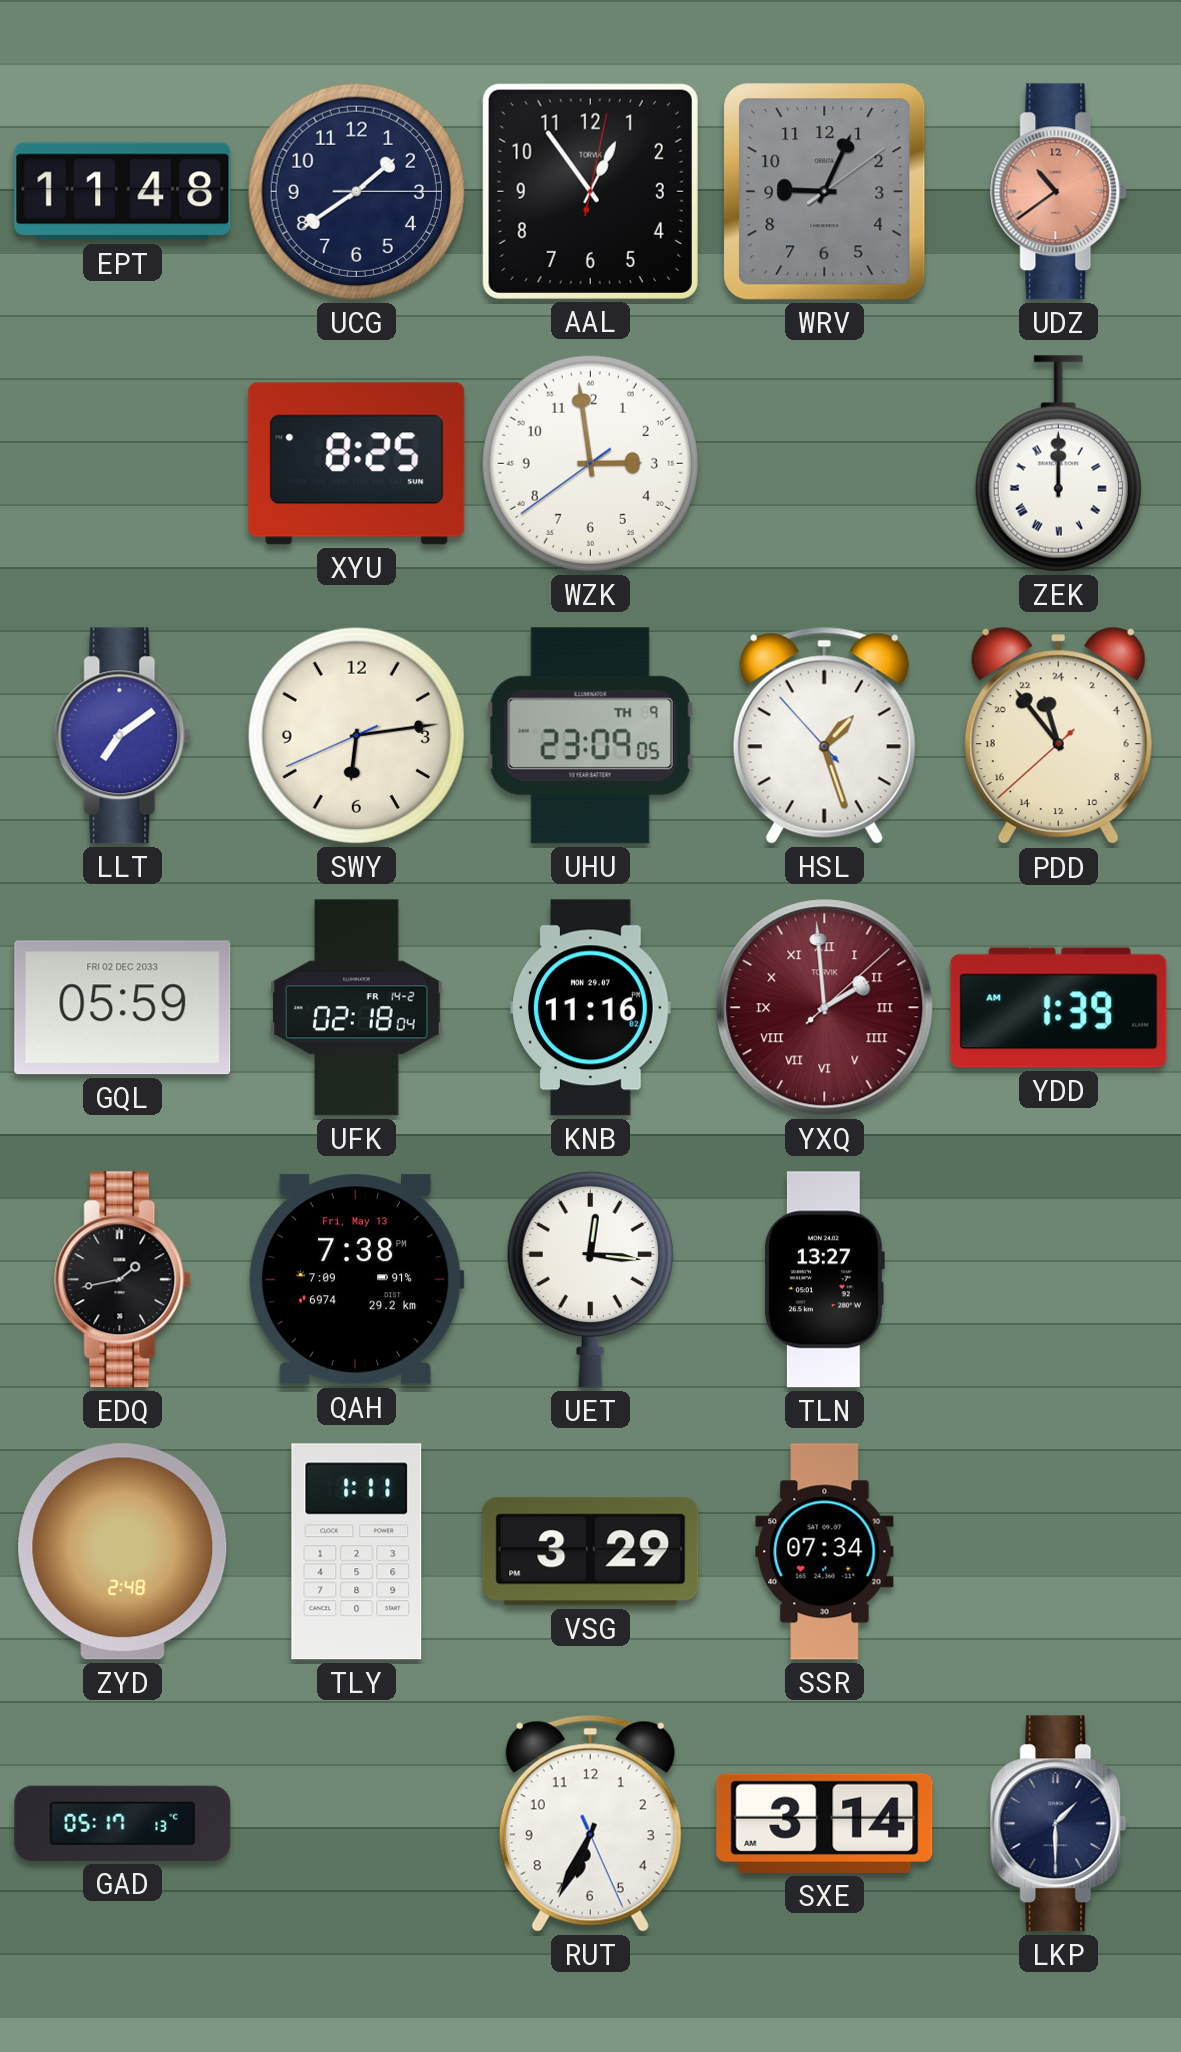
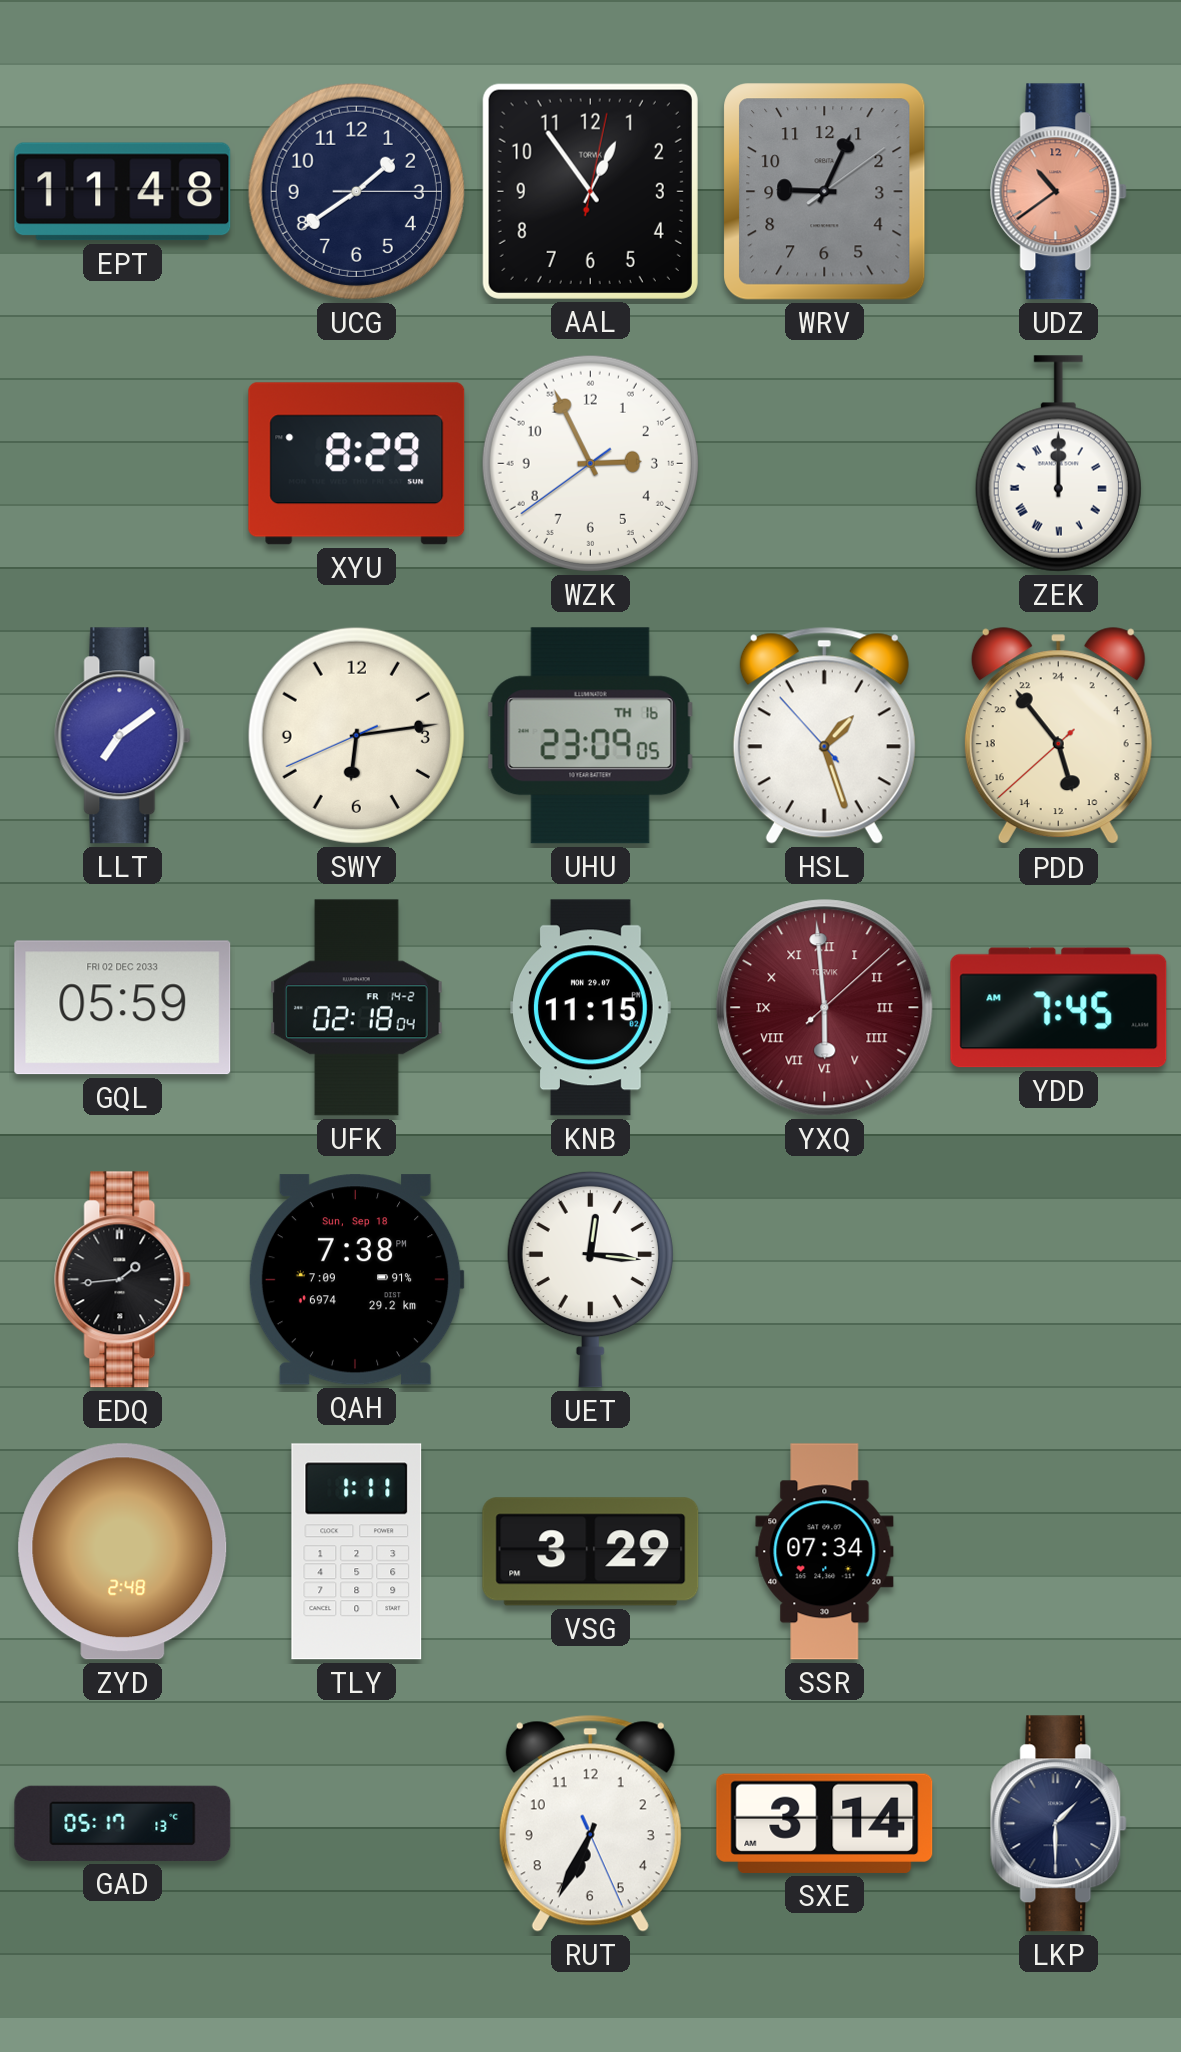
XYU: 8:25 -> 8:29 (357, 464)
WZK: 2:58 -> 2:55 (590, 463)
UHU date: TH 9 -> TH 16 (590, 736)
PDD: 22:53 -> 10:53 (1058, 736)
KNB: 11:16 -> 11:15 (591, 1008)
YXQ: 1:59 -> 5:59 (825, 1008)
YDD: 1:39 -> 7:45 (1059, 1008)
EDQ: 1:43 -> 1:44 (123, 1280)
QAH date: Fri, May 13 -> Sun, Sep 18 (356, 1280)
TLN: 13:27 -> none (825, 1280)
